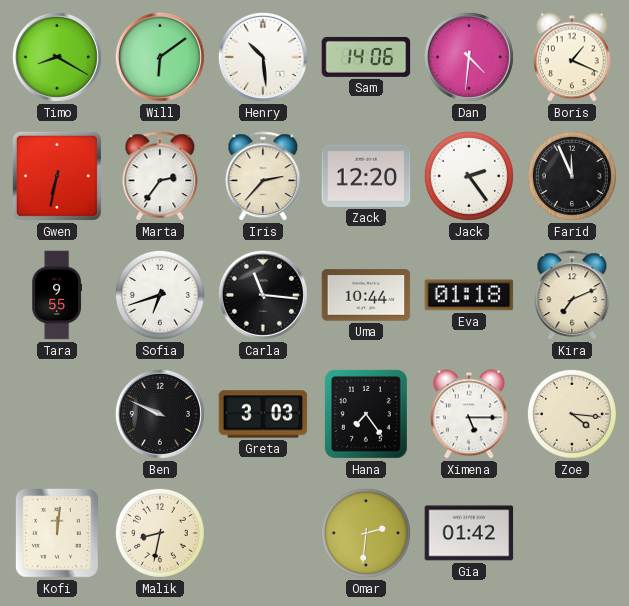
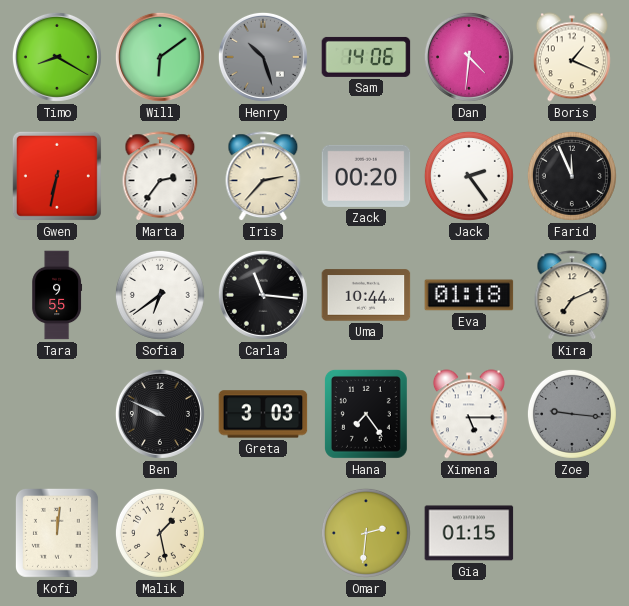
Henry: 10:29 -> 10:27 (263, 57)
Henry dial: white -> grey (263, 57)
Zack: 12:20 -> 00:20 (366, 176)
Sofia: 6:42 -> 6:39 (160, 295)
Zoe: 4:16 -> 9:16 (572, 414)
Zoe dial: cream -> grey (572, 414)
Malik: 8:32 -> 1:28 (160, 533)
Gia: 01:42 -> 01:15 (469, 533)
